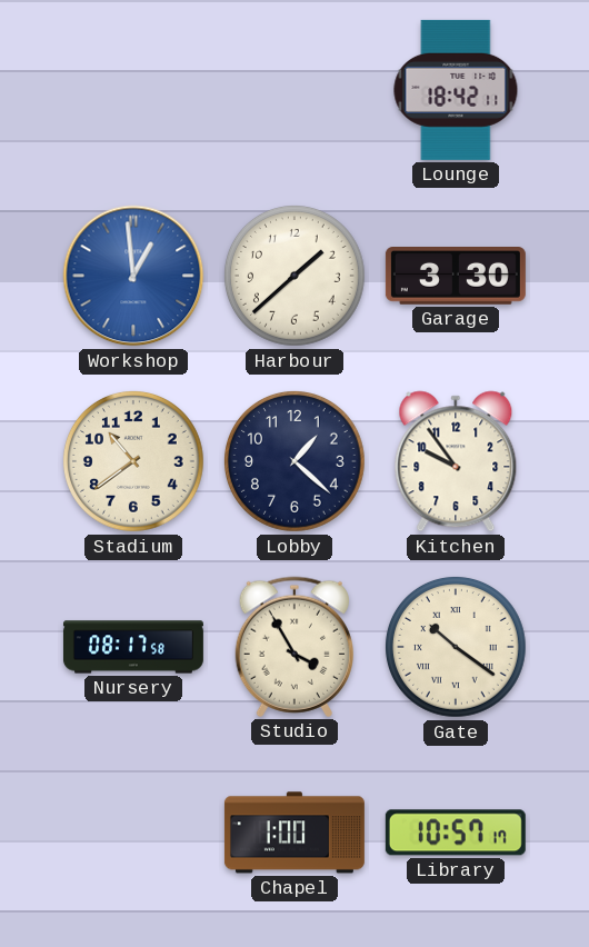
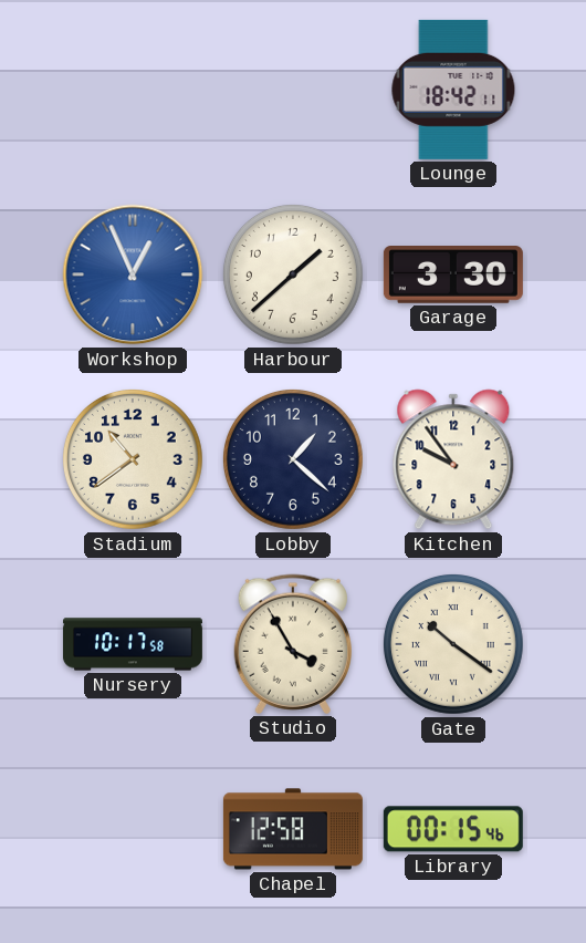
Workshop: 12:59 -> 12:56 (133, 274)
Nursery: 08:17 -> 10:17 (133, 644)
Chapel: 1:00 -> 12:58 (293, 829)
Library: 10:57 -> 00:15 (453, 829)
